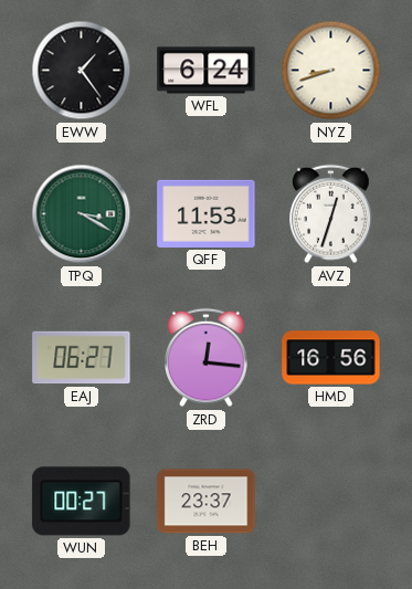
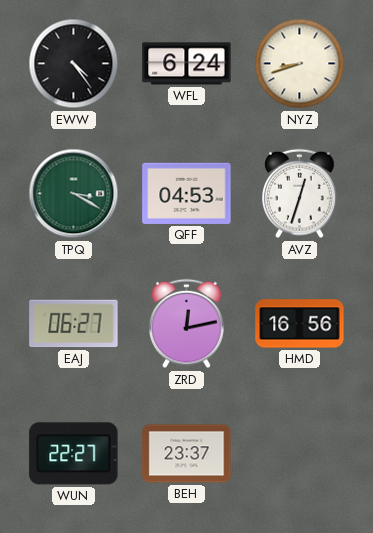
EWW: 1:24 -> 4:24 (74, 64)
QFF: 11:53 -> 04:53 (187, 193)
ZRD: 12:16 -> 12:13 (187, 324)
WUN: 00:27 -> 22:27 (74, 454)
